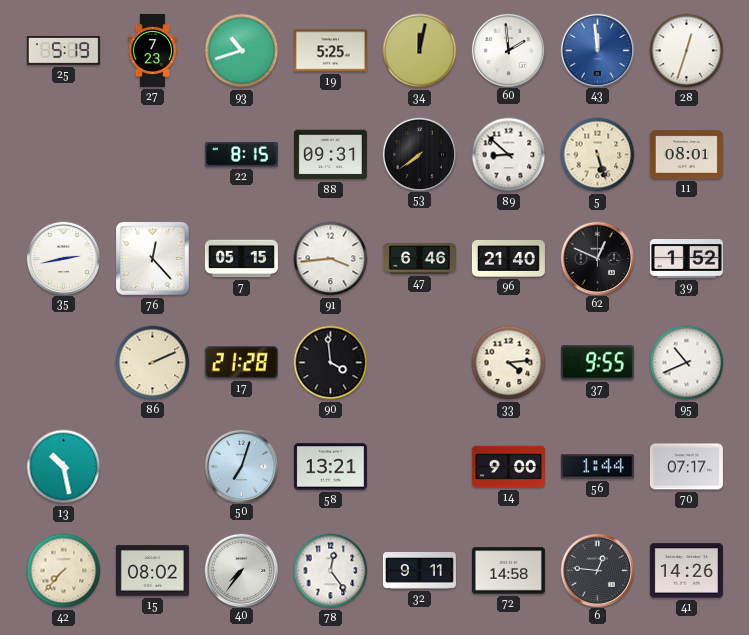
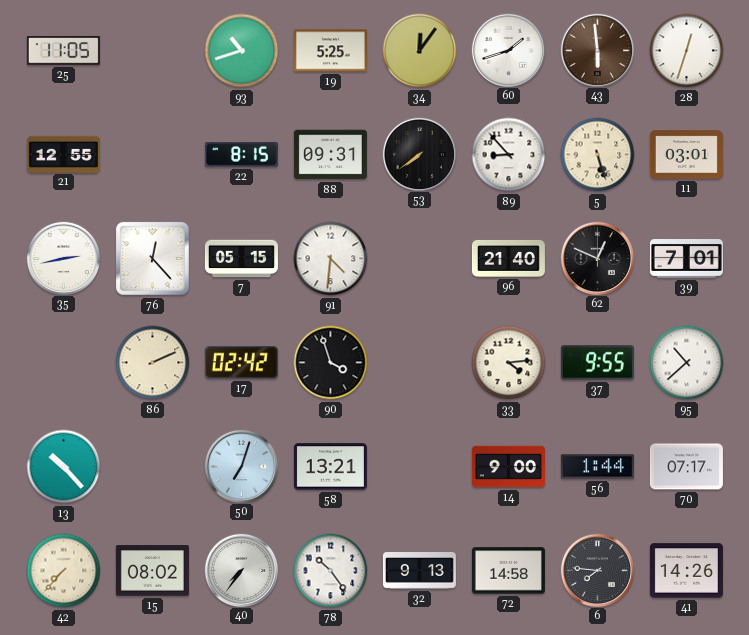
25: 5:19 -> 11:05 (63, 51)
27: 7:23 -> none (153, 50)
34: 12:02 -> 12:06 (420, 51)
60: 1:59 -> 1:42 (508, 50)
43: 11:59 -> 5:59 (597, 50)
43 dial: blue -> brown (597, 50)
21: none -> 12:55 (63, 154)
89: 8:52 -> 8:53 (509, 155)
11: 08:01 -> 03:01 (686, 155)
91: 3:44 -> 4:31 (331, 259)
47: 6:46 -> none (419, 259)
39: 1:52 -> 7:01 (686, 259)
17: 21:28 -> 02:42 (241, 363)
90: 3:59 -> 3:57 (331, 363)
95: 10:41 -> 10:38 (687, 363)
13: 10:28 -> 10:23 (64, 467)
78: 12:24 -> 10:24 (331, 571)
32: 9:11 -> 9:13 (419, 571)
6: 12:46 -> 7:46 (597, 570)
